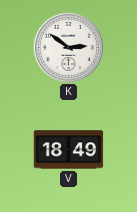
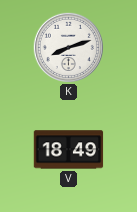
K: 2:51 -> 8:12 (68, 47)
